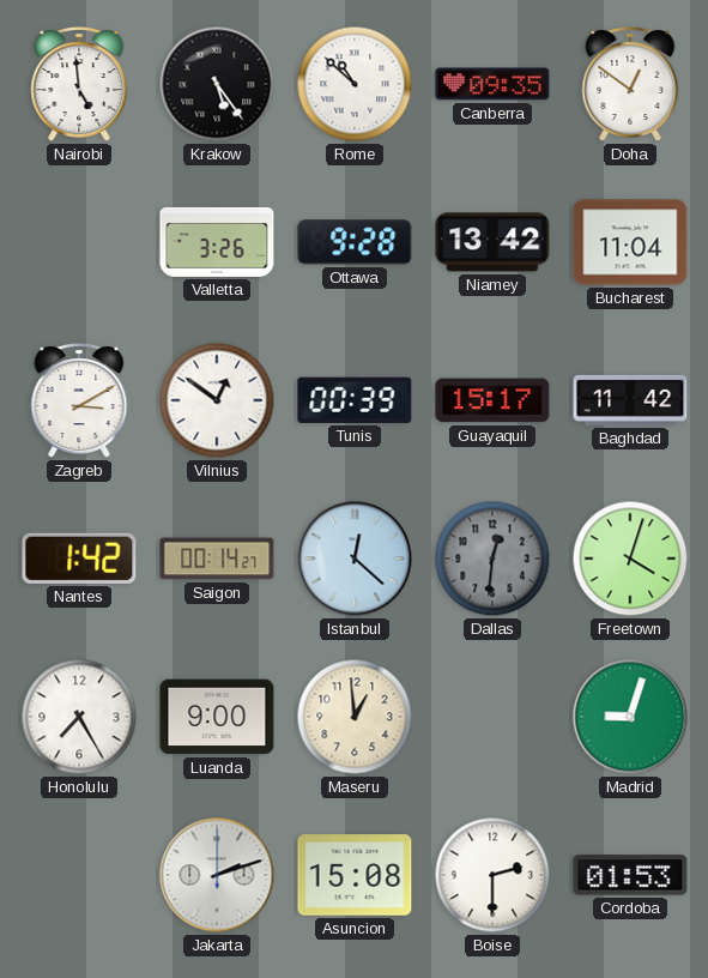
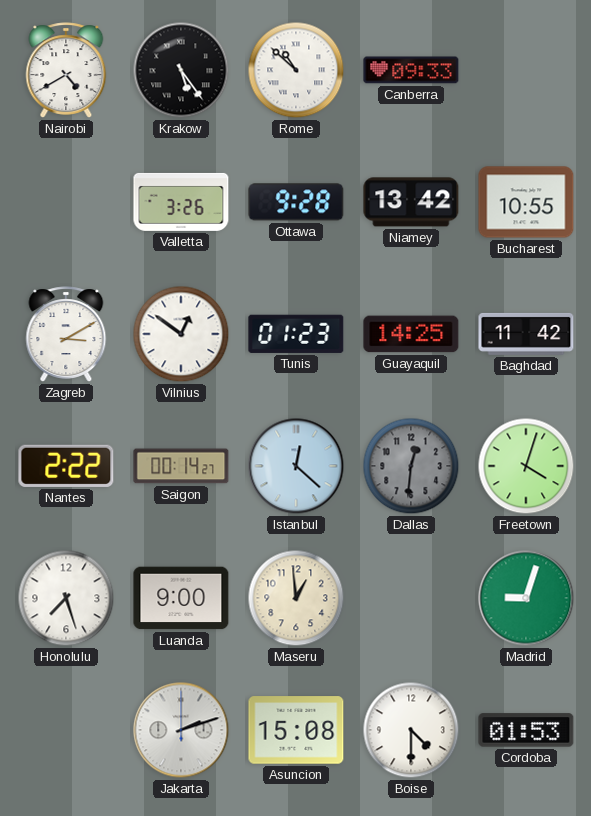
Nairobi: 4:59 -> 4:40 (66, 70)
Canberra: 09:35 -> 09:33 (411, 70)
Doha: 12:51 -> none (630, 84)
Bucharest: 11:04 -> 10:55 (526, 202)
Tunis: 00:39 -> 01:23 (296, 334)
Guayaquil: 15:17 -> 14:25 (411, 334)
Nantes: 1:42 -> 2:22 (66, 466)
Honolulu: 7:25 -> 7:27 (66, 598)
Boise: 2:30 -> 4:30 (411, 730)
